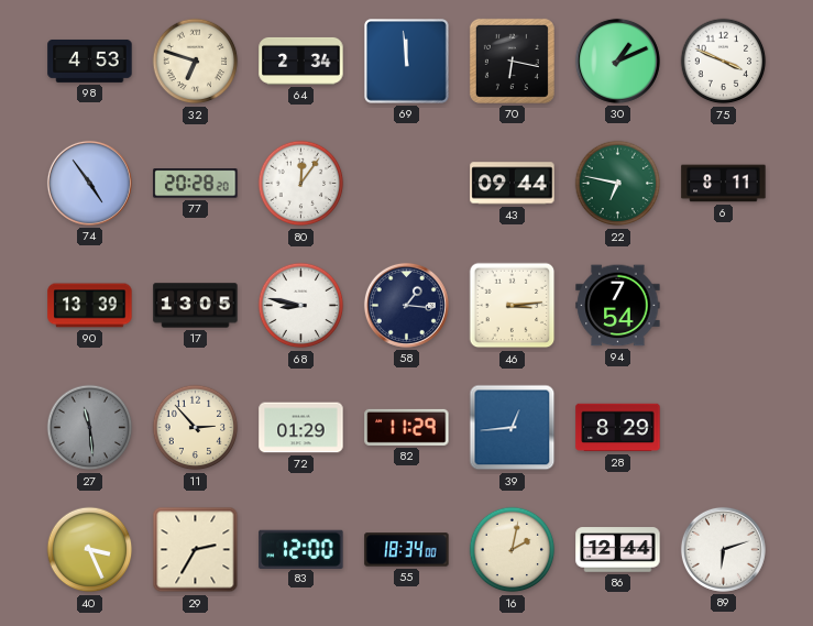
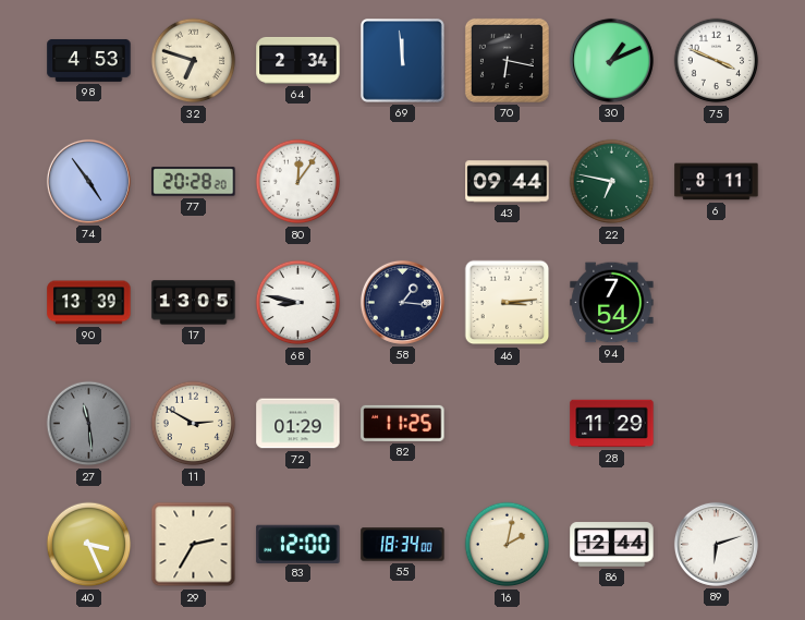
11: 2:53 -> 2:50 (194, 424)
82: 11:29 -> 11:25 (403, 423)
39: 12:44 -> none (513, 428)
28: 8:29 -> 11:29 (612, 424)
